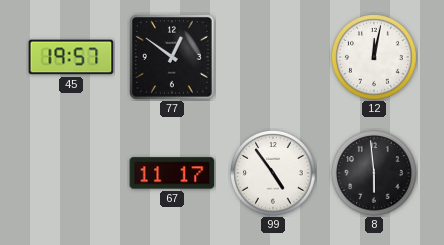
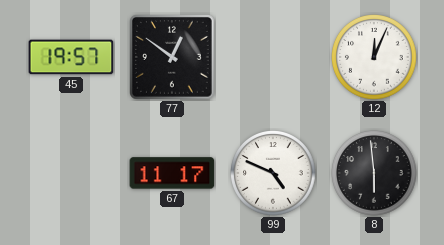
12: 12:02 -> 12:04 (374, 57)
99: 4:54 -> 4:49 (273, 173)
